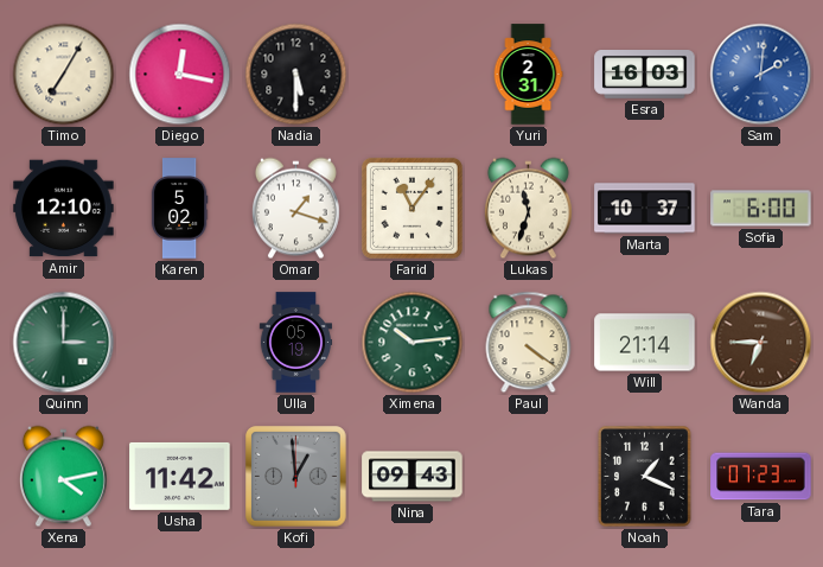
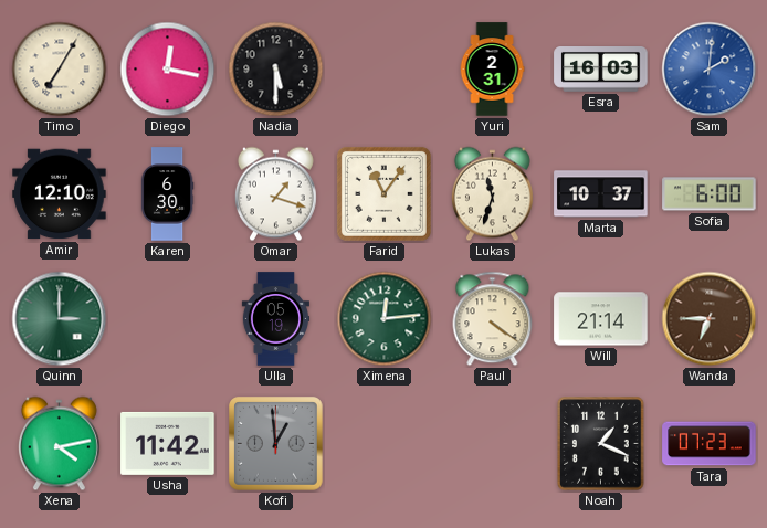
Karen: 5:02 -> 6:30 (167, 194)
Ximena: 10:14 -> 12:14 (385, 319)
Nina: 09:43 -> none (413, 477)
